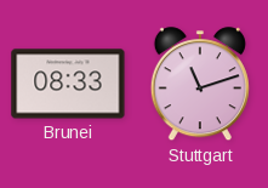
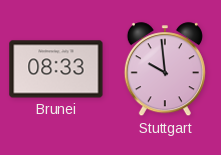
Stuttgart: 11:12 -> 9:59 (165, 70)
